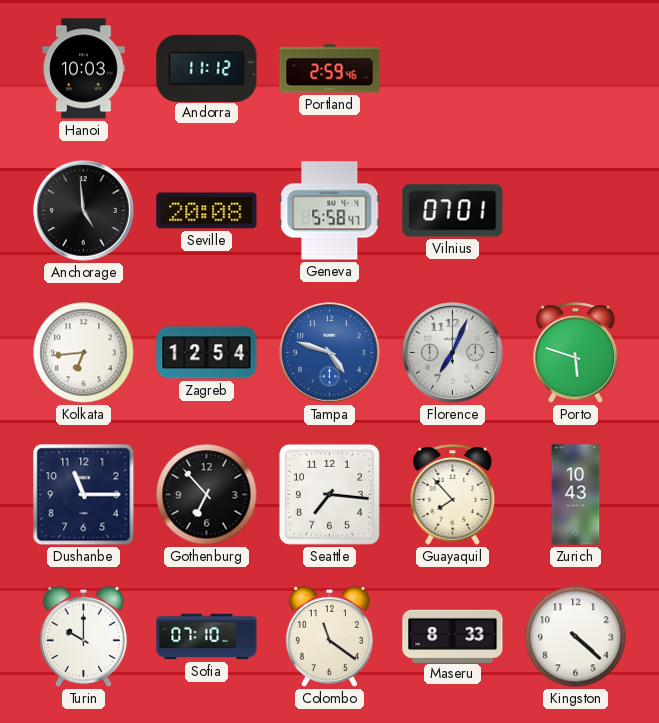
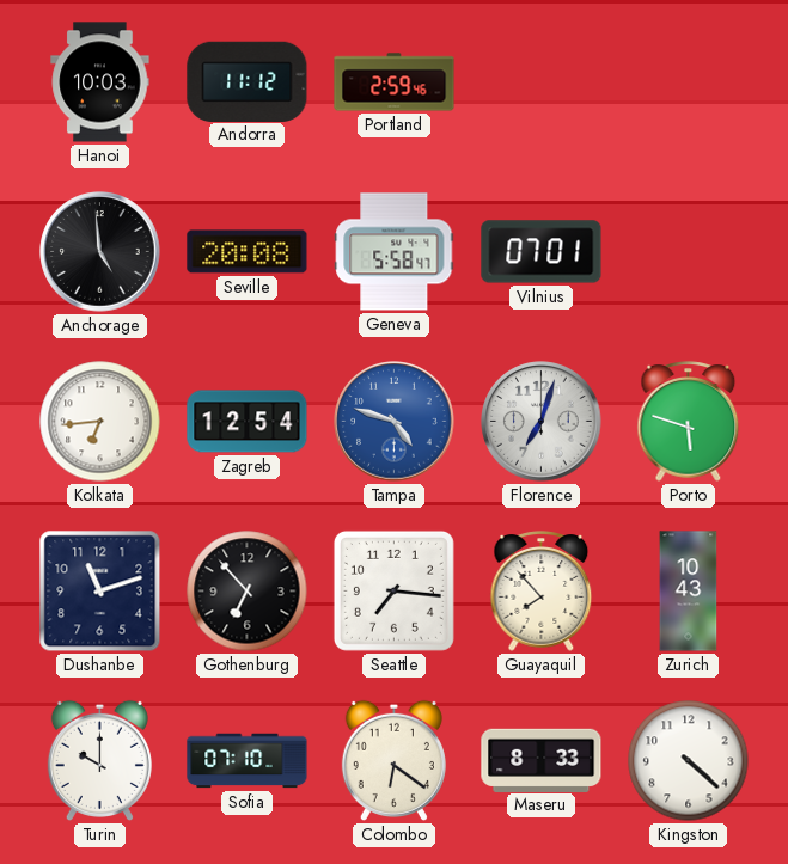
Florence: 7:04 -> 7:03 (542, 422)
Dushanbe: 11:15 -> 11:12 (100, 592)
Colombo: 11:21 -> 6:21 (393, 760)
